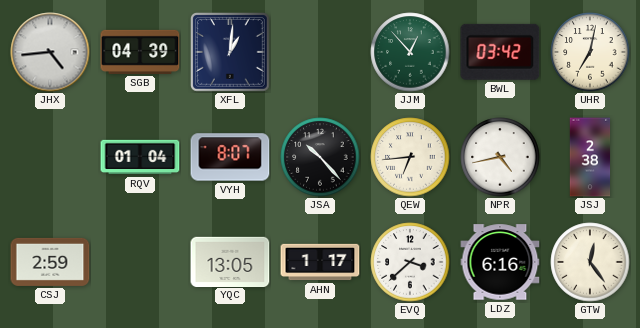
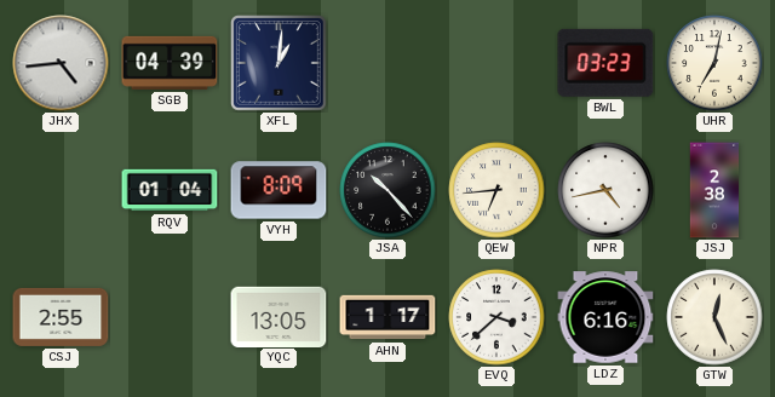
JJM: 12:53 -> none (410, 52)
BWL: 03:42 -> 03:23 (605, 63)
VYH: 8:07 -> 8:09 (279, 190)
CSJ: 2:59 -> 2:55 (61, 317)
GTW: 12:24 -> 12:26 (714, 317)
